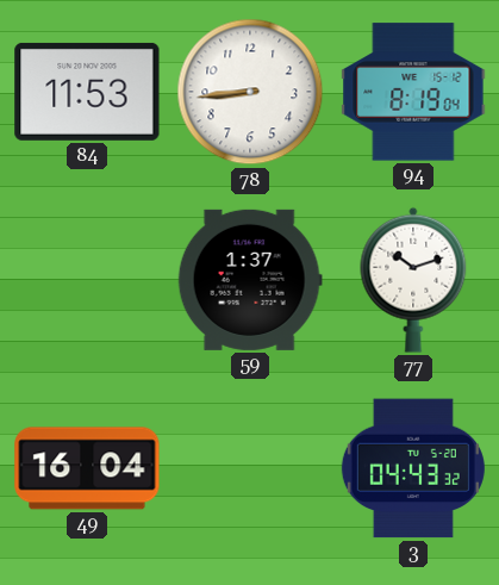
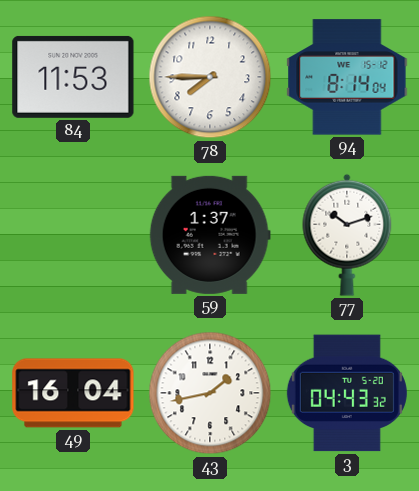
78: 8:44 -> 7:45 (210, 77)
94: 8:19 -> 8:14 (347, 77)
43: none -> 1:43 (210, 393)
